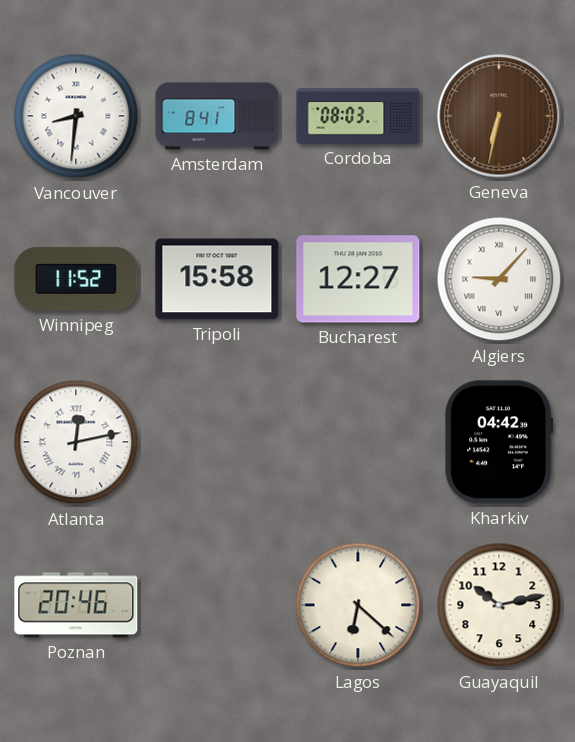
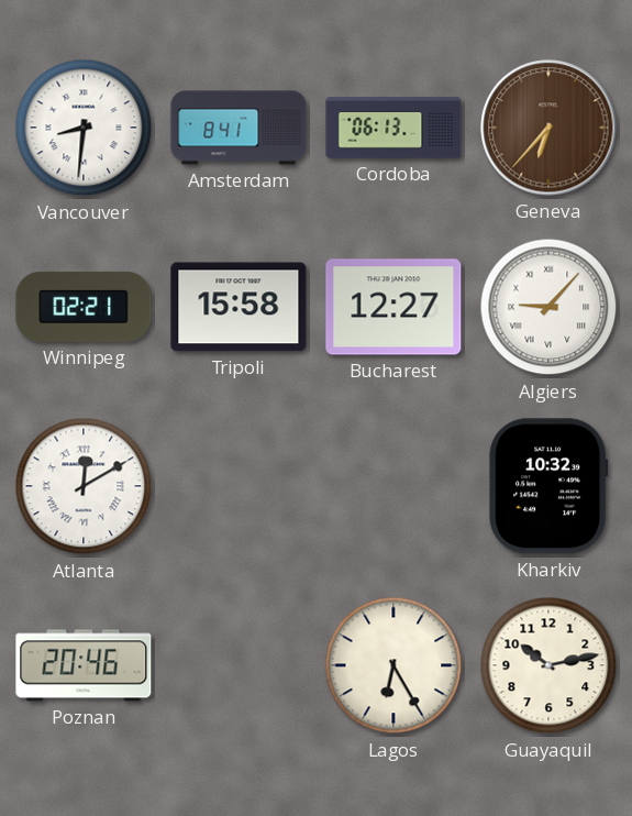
Cordoba: 08:03 -> 06:13 (393, 128)
Geneva: 6:32 -> 6:37 (548, 128)
Winnipeg: 11:52 -> 02:21 (84, 307)
Atlanta: 12:13 -> 12:10 (84, 486)
Kharkiv: 04:42 -> 10:32 (548, 486)
Lagos: 6:22 -> 6:25 (393, 665)
